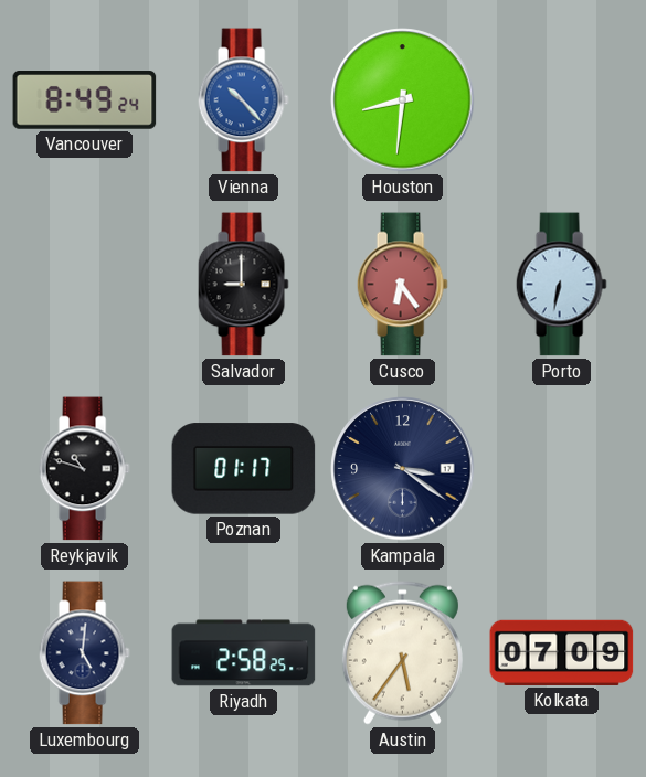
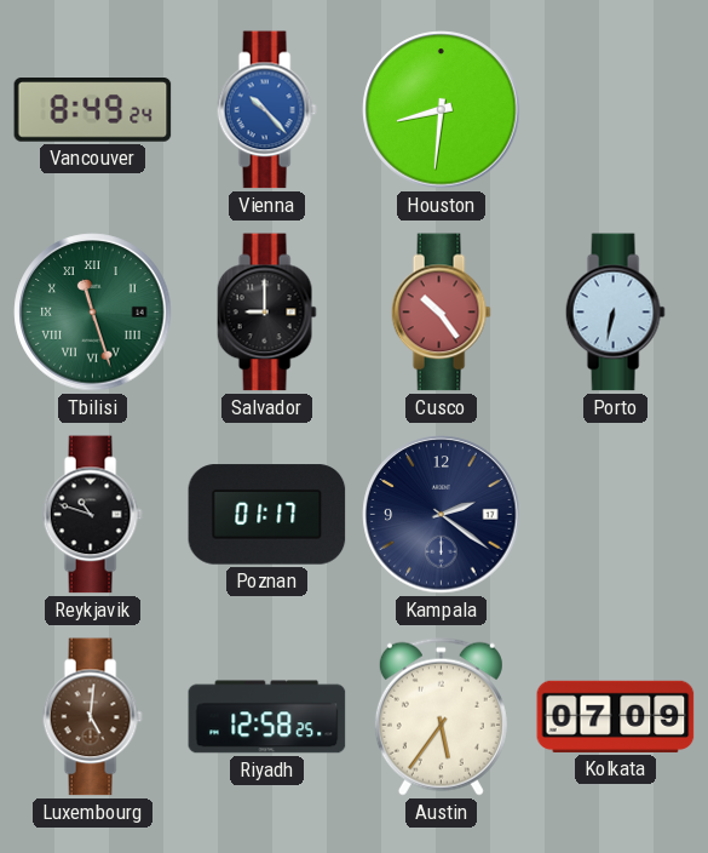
Tbilisi: none -> 11:27 (93, 313)
Cusco: 6:24 -> 10:24 (441, 313)
Kampala: 3:21 -> 2:21 (442, 515)
Luxembourg dial: navy -> brown (92, 717)
Riyadh: 2:58 -> 12:58 (267, 717)
